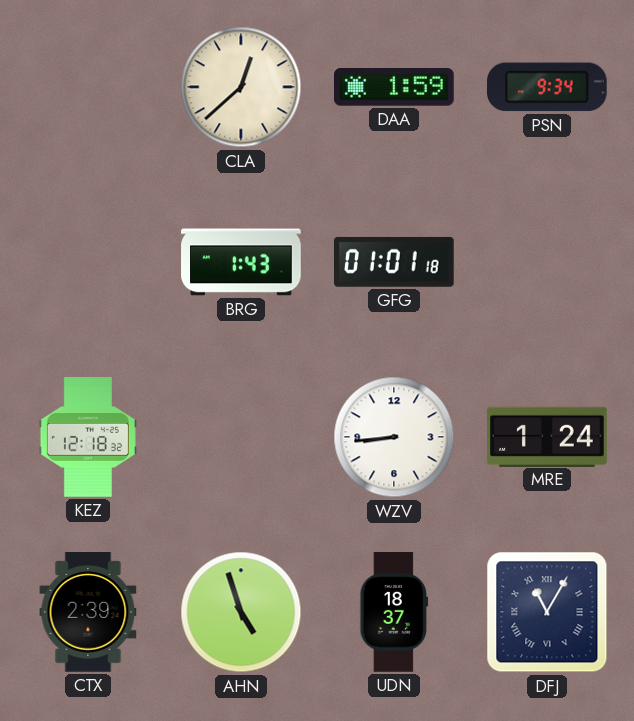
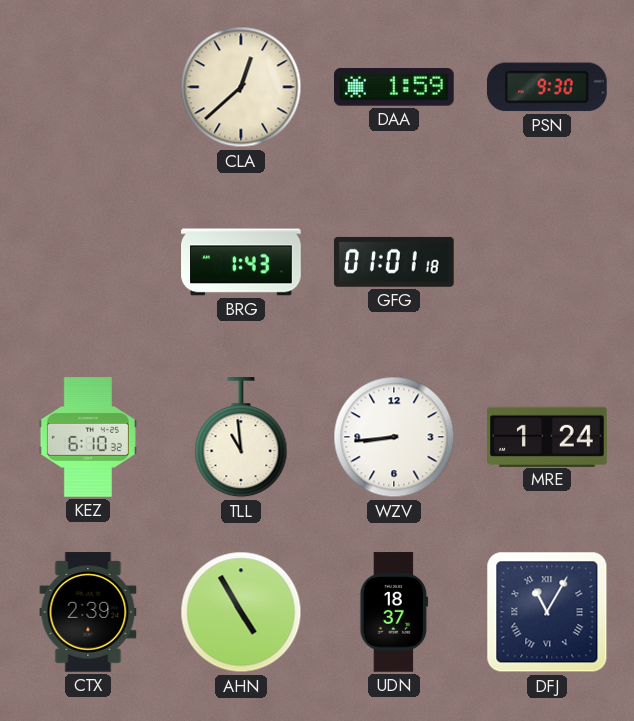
PSN: 9:34 -> 9:30 (547, 87)
KEZ: 12:18 -> 6:10 (88, 437)
TLL: none -> 10:59 (241, 438)
AHN: 4:57 -> 4:55 (241, 612)
